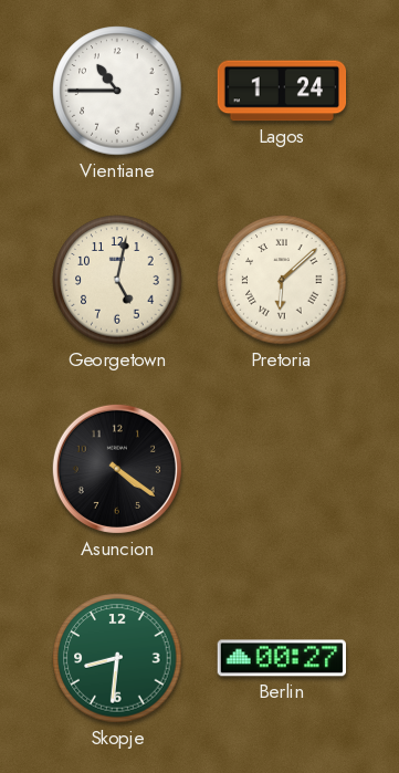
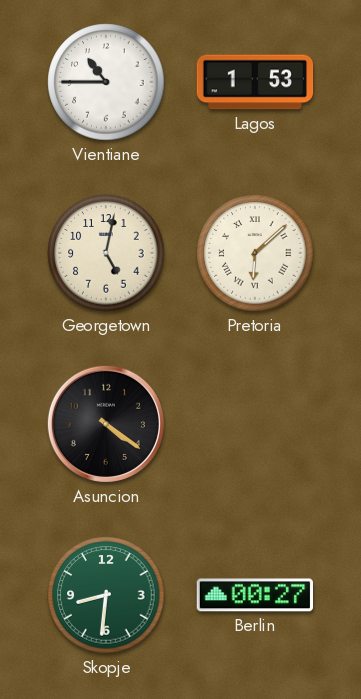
Lagos: 1:24 -> 1:53 (255, 82)
